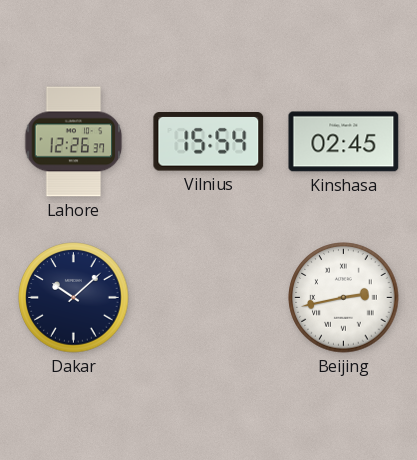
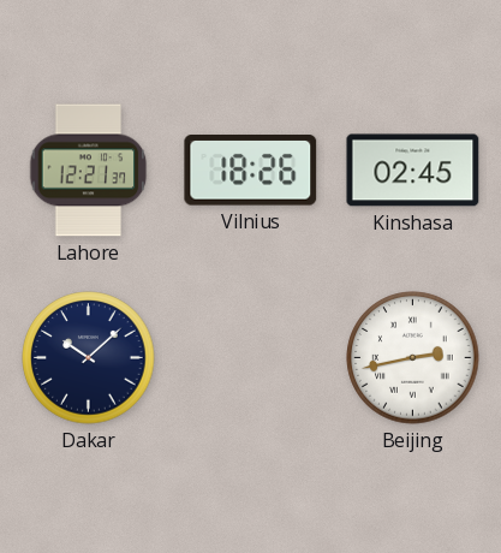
Lahore: 12:26 -> 12:21 (89, 171)
Vilnius: 15:54 -> 18:26 (251, 171)
